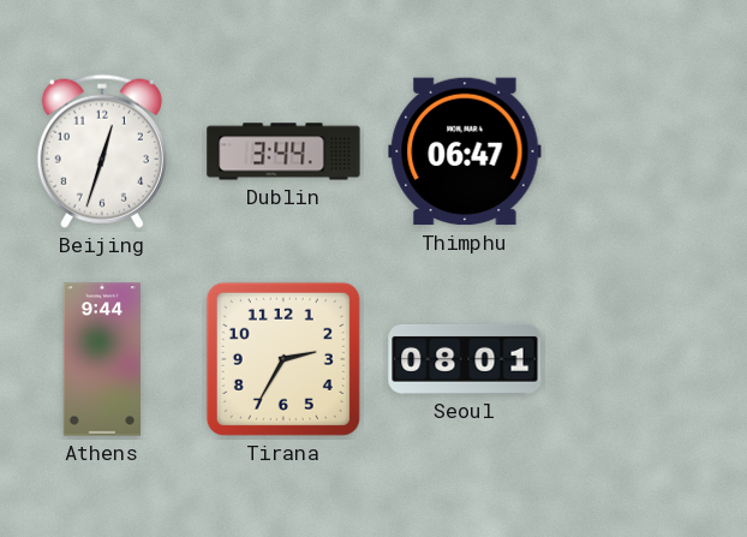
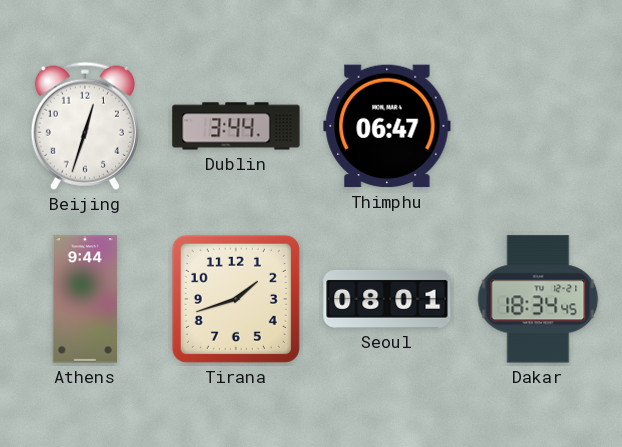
Tirana: 2:35 -> 1:42 (236, 299)
Dakar: none -> 18:34 (538, 299)
